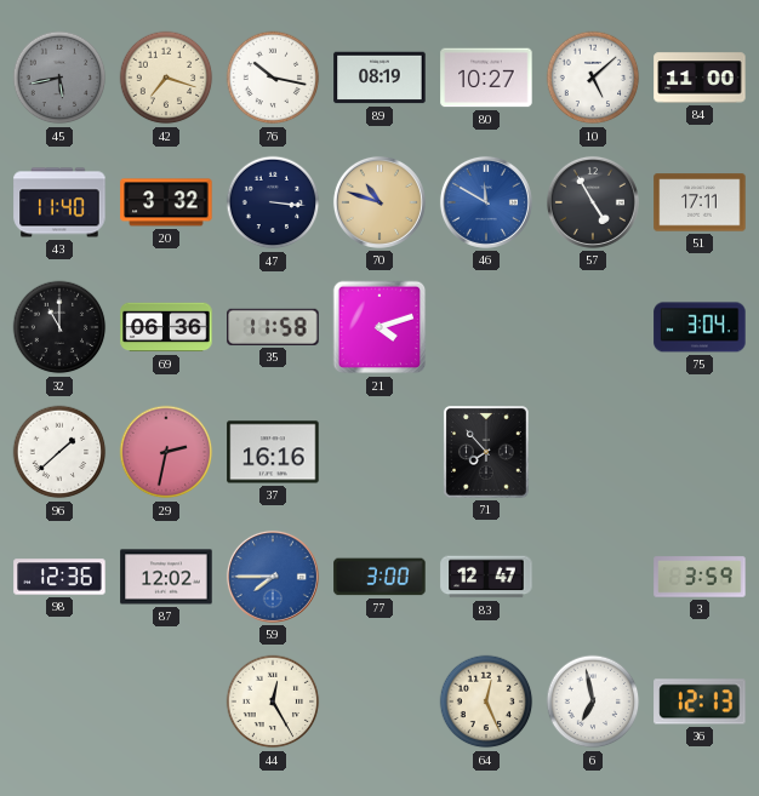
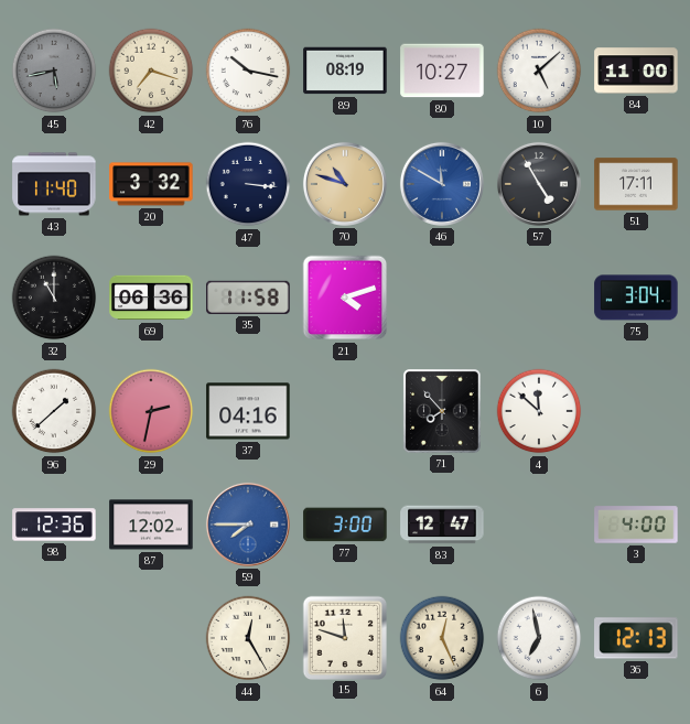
37: 16:16 -> 04:16 (248, 411)
4: none -> 11:52 (539, 411)
3: 3:59 -> 4:00 (636, 525)
15: none -> 11:48 (344, 637)
